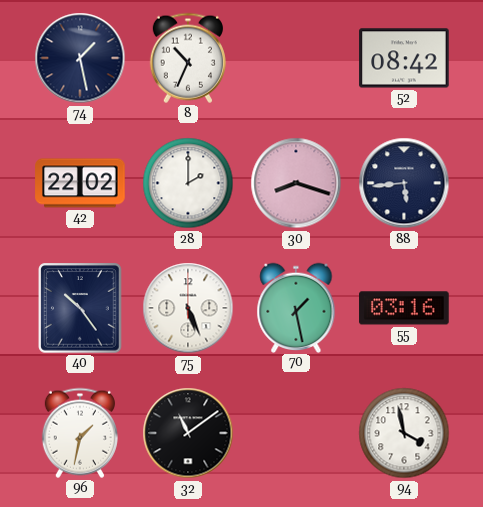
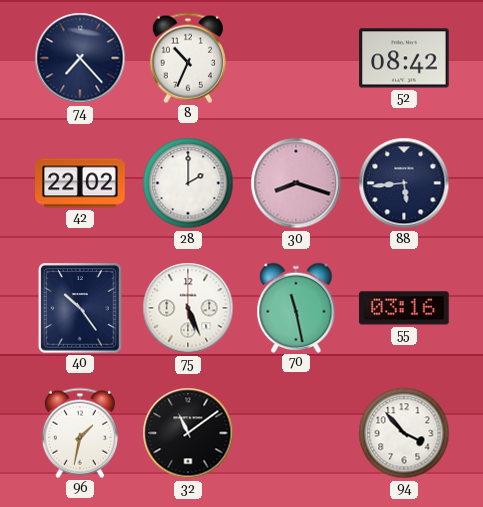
74: 1:28 -> 7:23 (80, 58)
70: 1:28 -> 11:28 (296, 307)
94: 3:58 -> 3:53 (404, 433)
